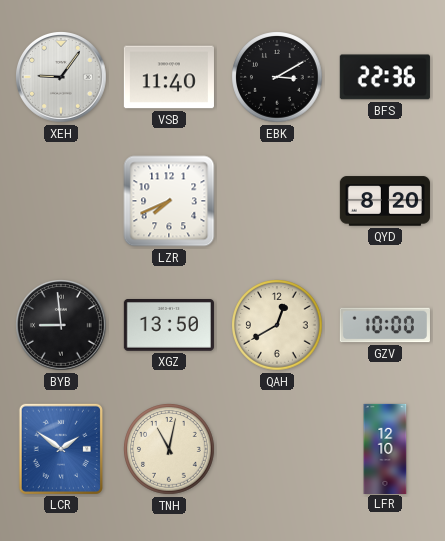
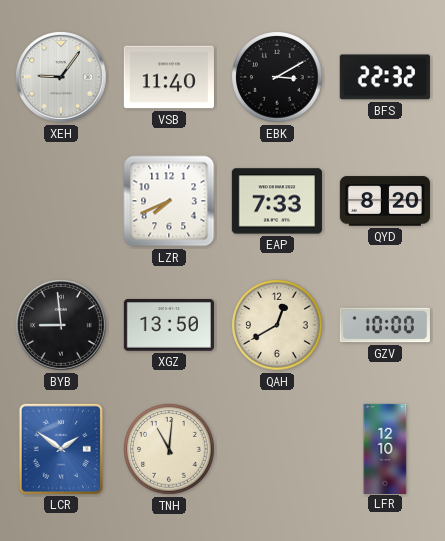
BFS: 22:36 -> 22:32 (385, 77)
EAP: none -> 7:33 (277, 201)
TNH: 11:02 -> 11:01 (169, 449)
